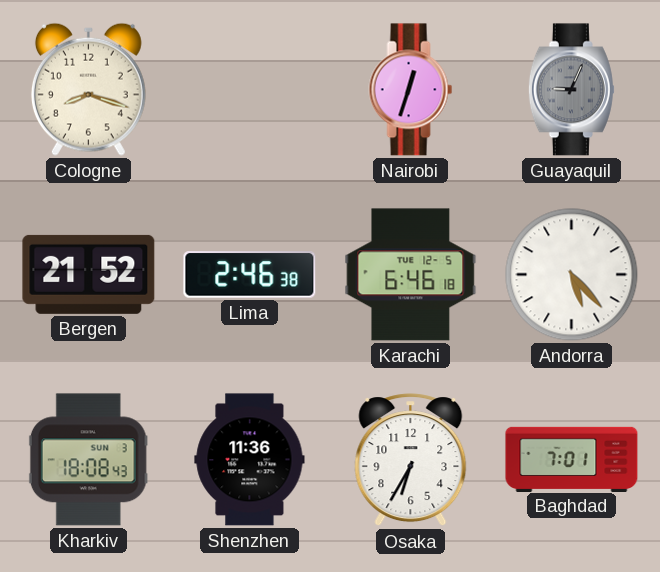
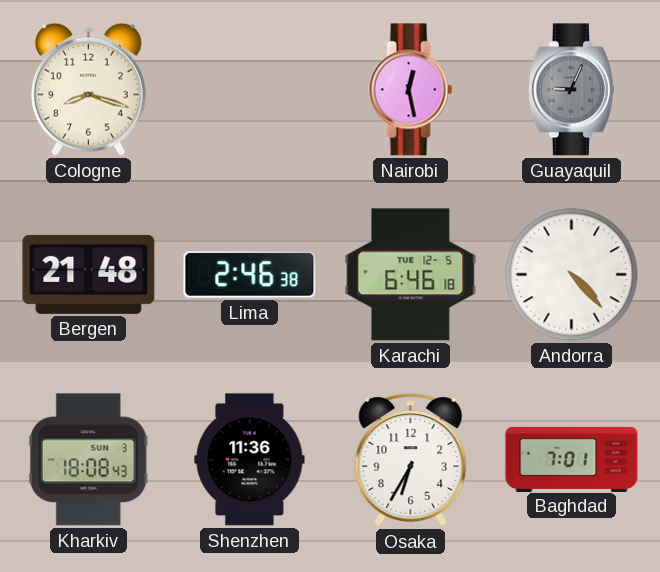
Nairobi: 12:33 -> 12:28 (411, 90)
Bergen: 21:52 -> 21:48 (89, 274)
Andorra: 5:23 -> 4:23 (572, 275)
